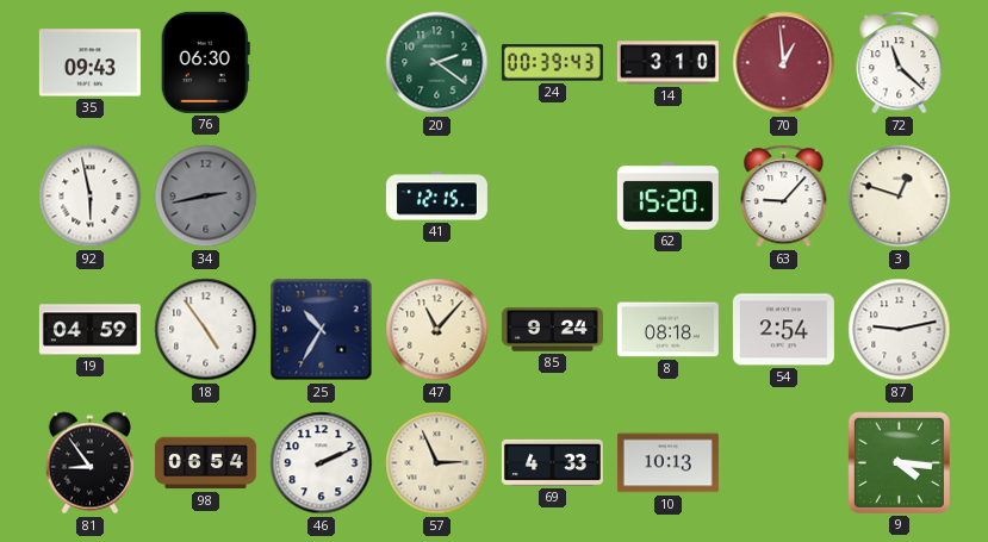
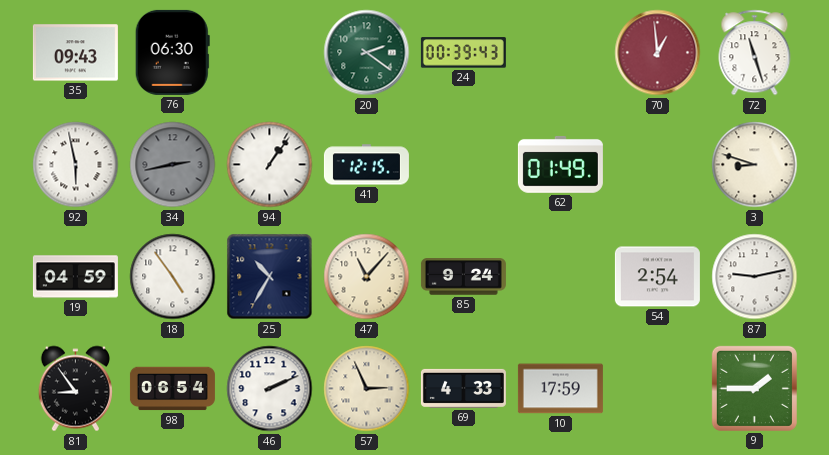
14: 3:10 -> none (667, 63)
72: 11:22 -> 11:27 (755, 53)
94: none -> 1:06 (270, 165)
62: 15:20 -> 01:49 (560, 164)
63: 9:07 -> none (784, 197)
3: 12:48 -> 8:48 (755, 165)
8: 08:18 -> none (667, 330)
10: 10:13 -> 17:59 (560, 389)
9: 4:16 -> 1:45 (754, 388)
